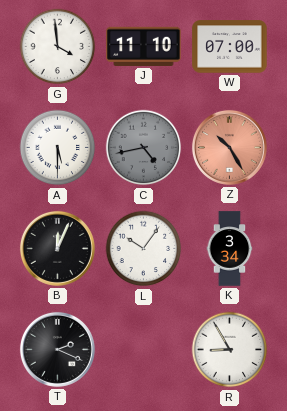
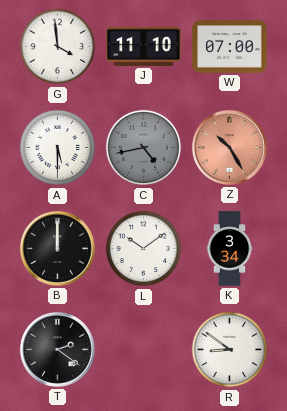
B: 12:04 -> 12:00 (57, 248)
L: 10:06 -> 10:09 (144, 249)
T: 2:19 -> 2:21 (57, 349)
R: 8:55 -> 8:51 (230, 350)
